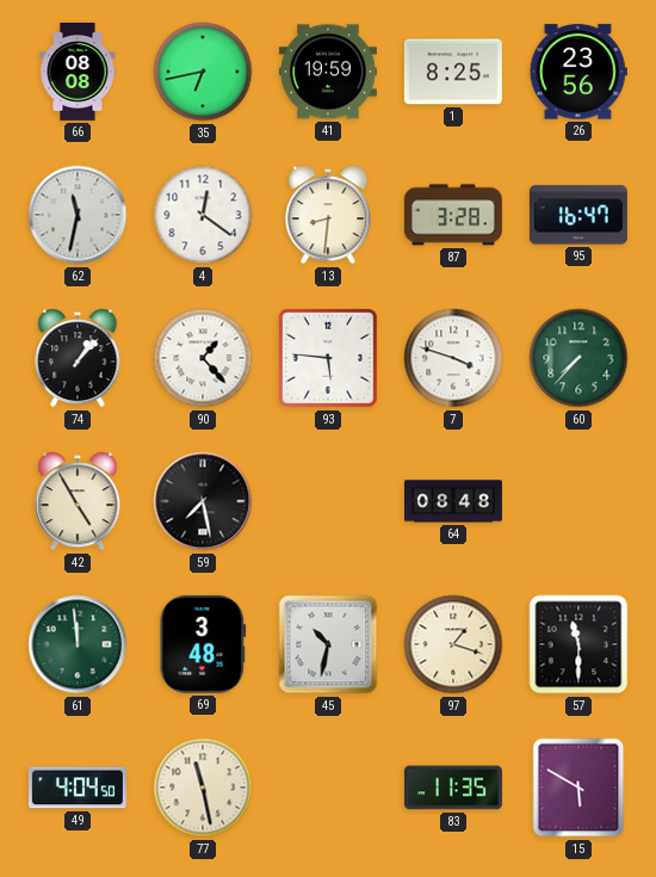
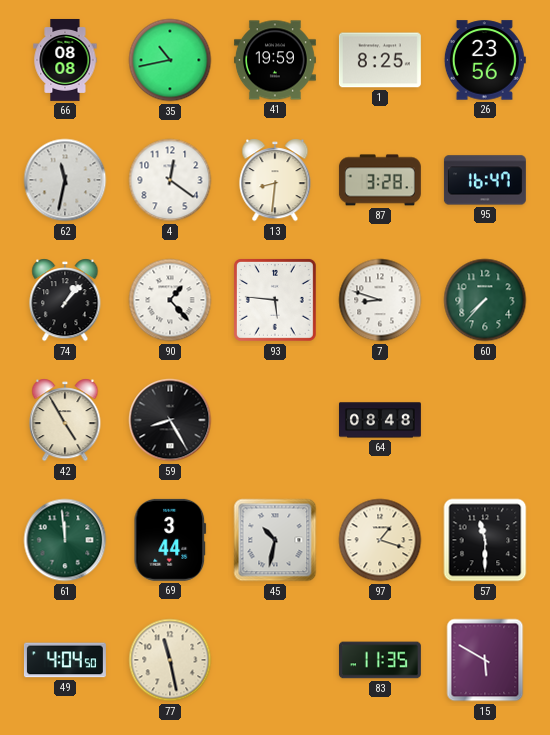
35: 6:43 -> 10:43 (170, 60)
7: 3:48 -> 8:48 (380, 300)
59: 7:28 -> 8:25 (170, 420)
69: 3:48 -> 3:44 (170, 540)
